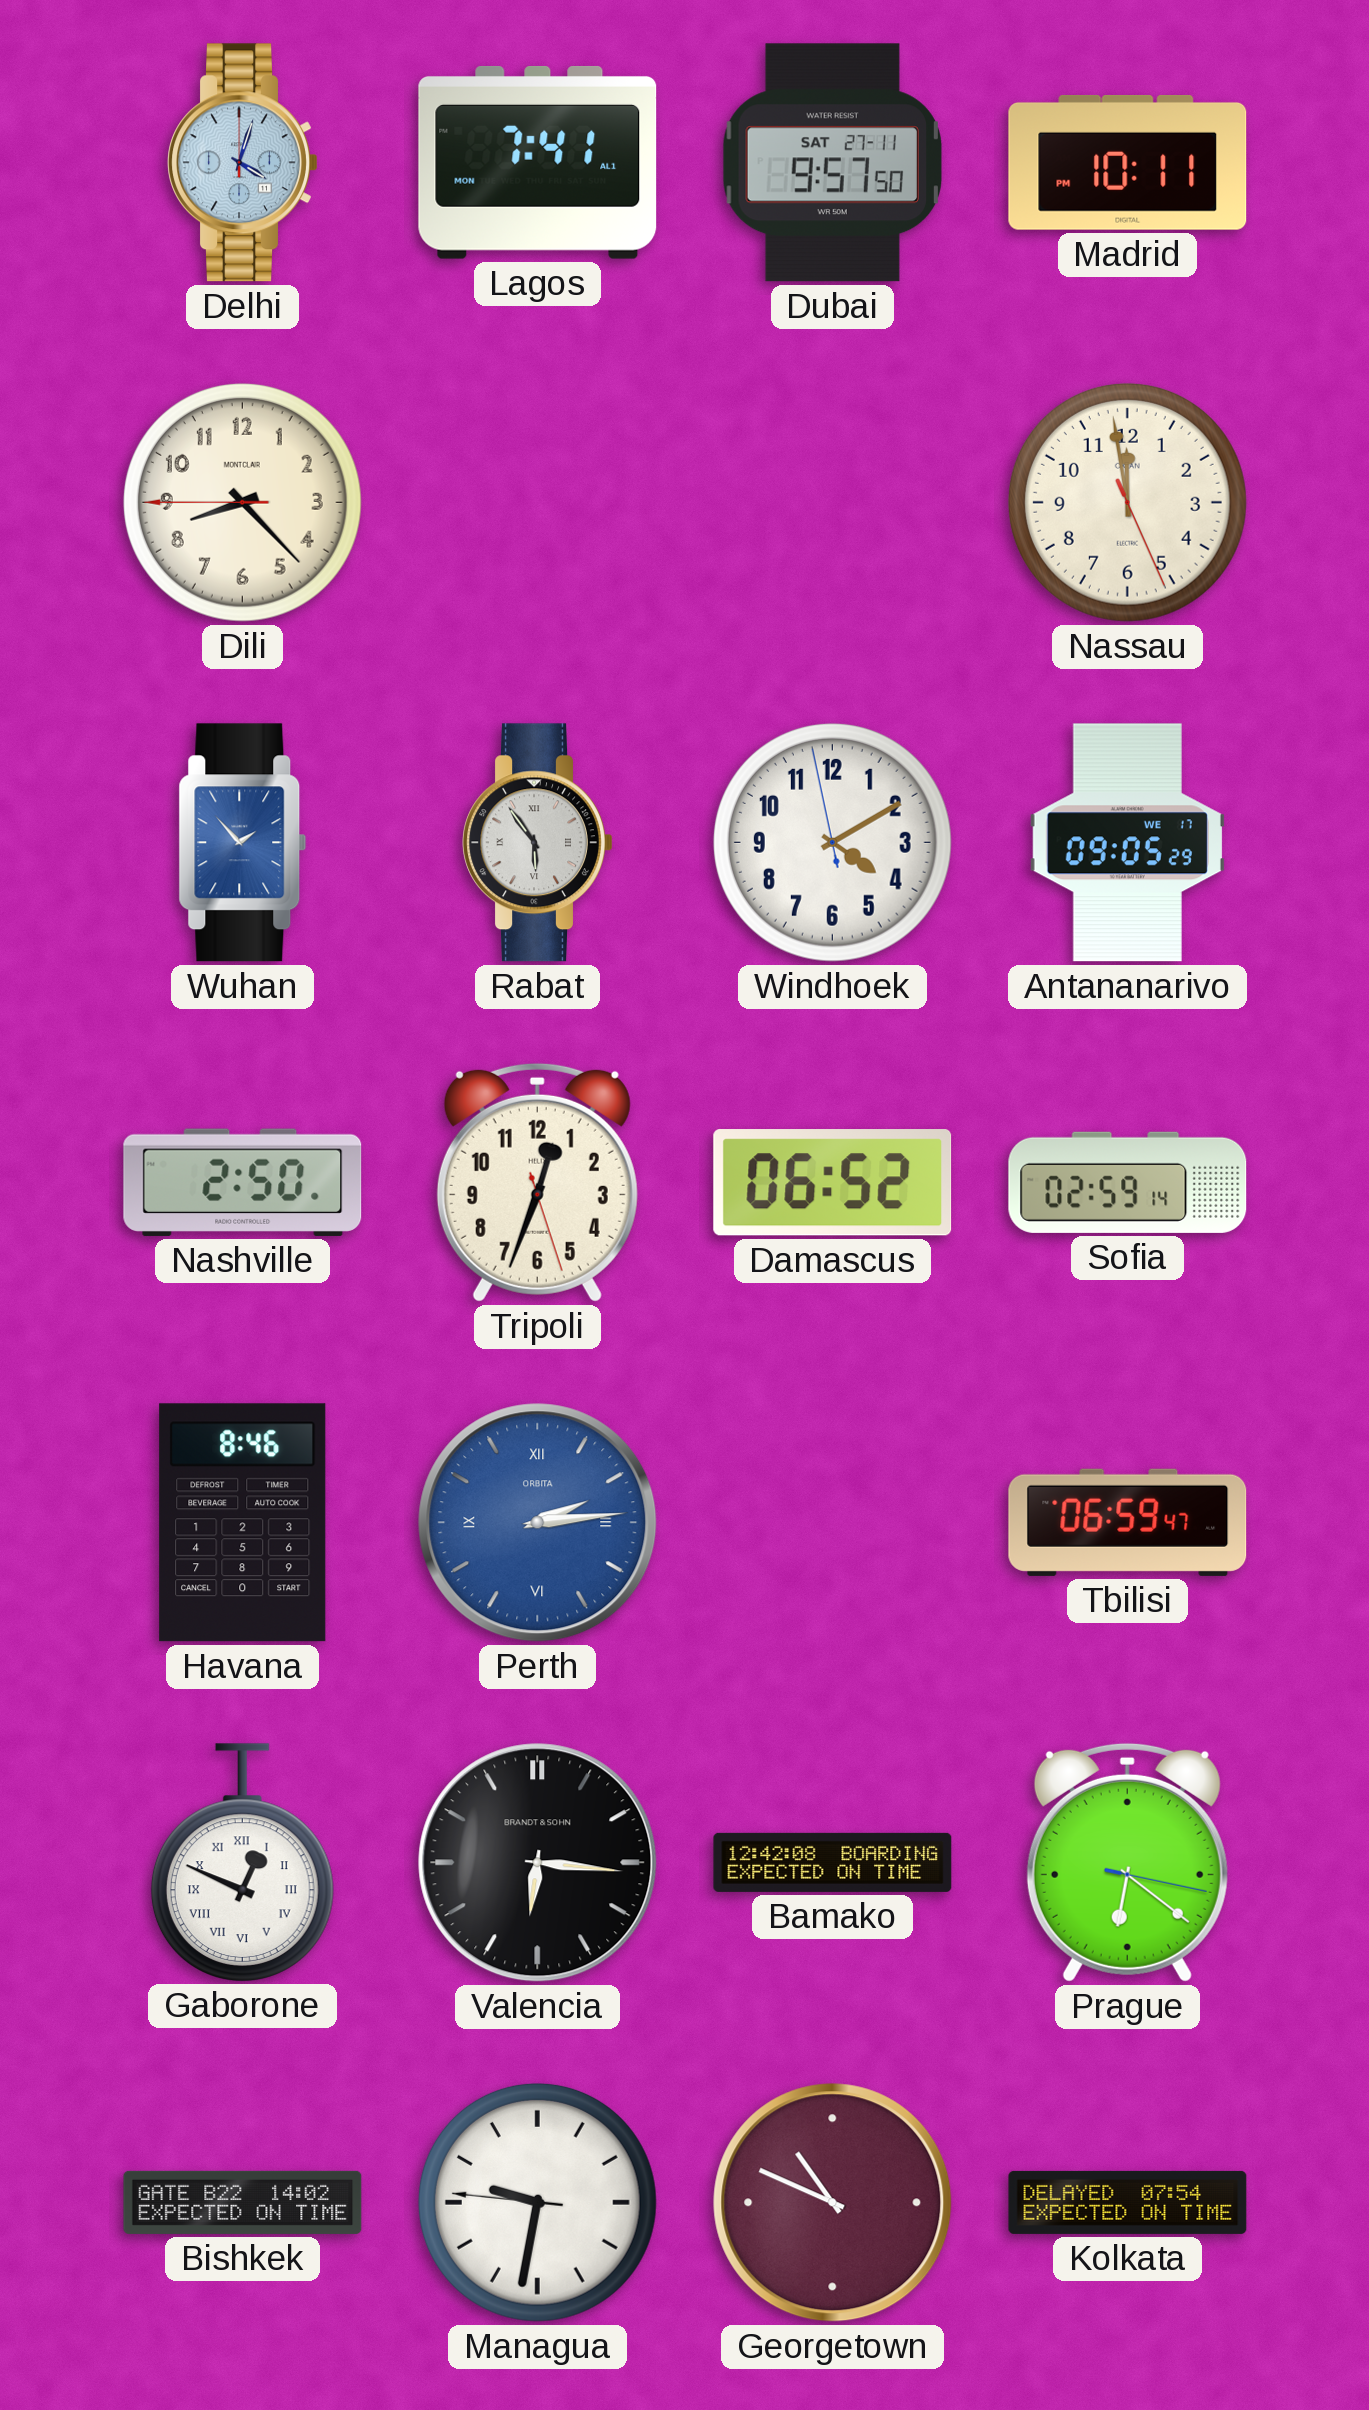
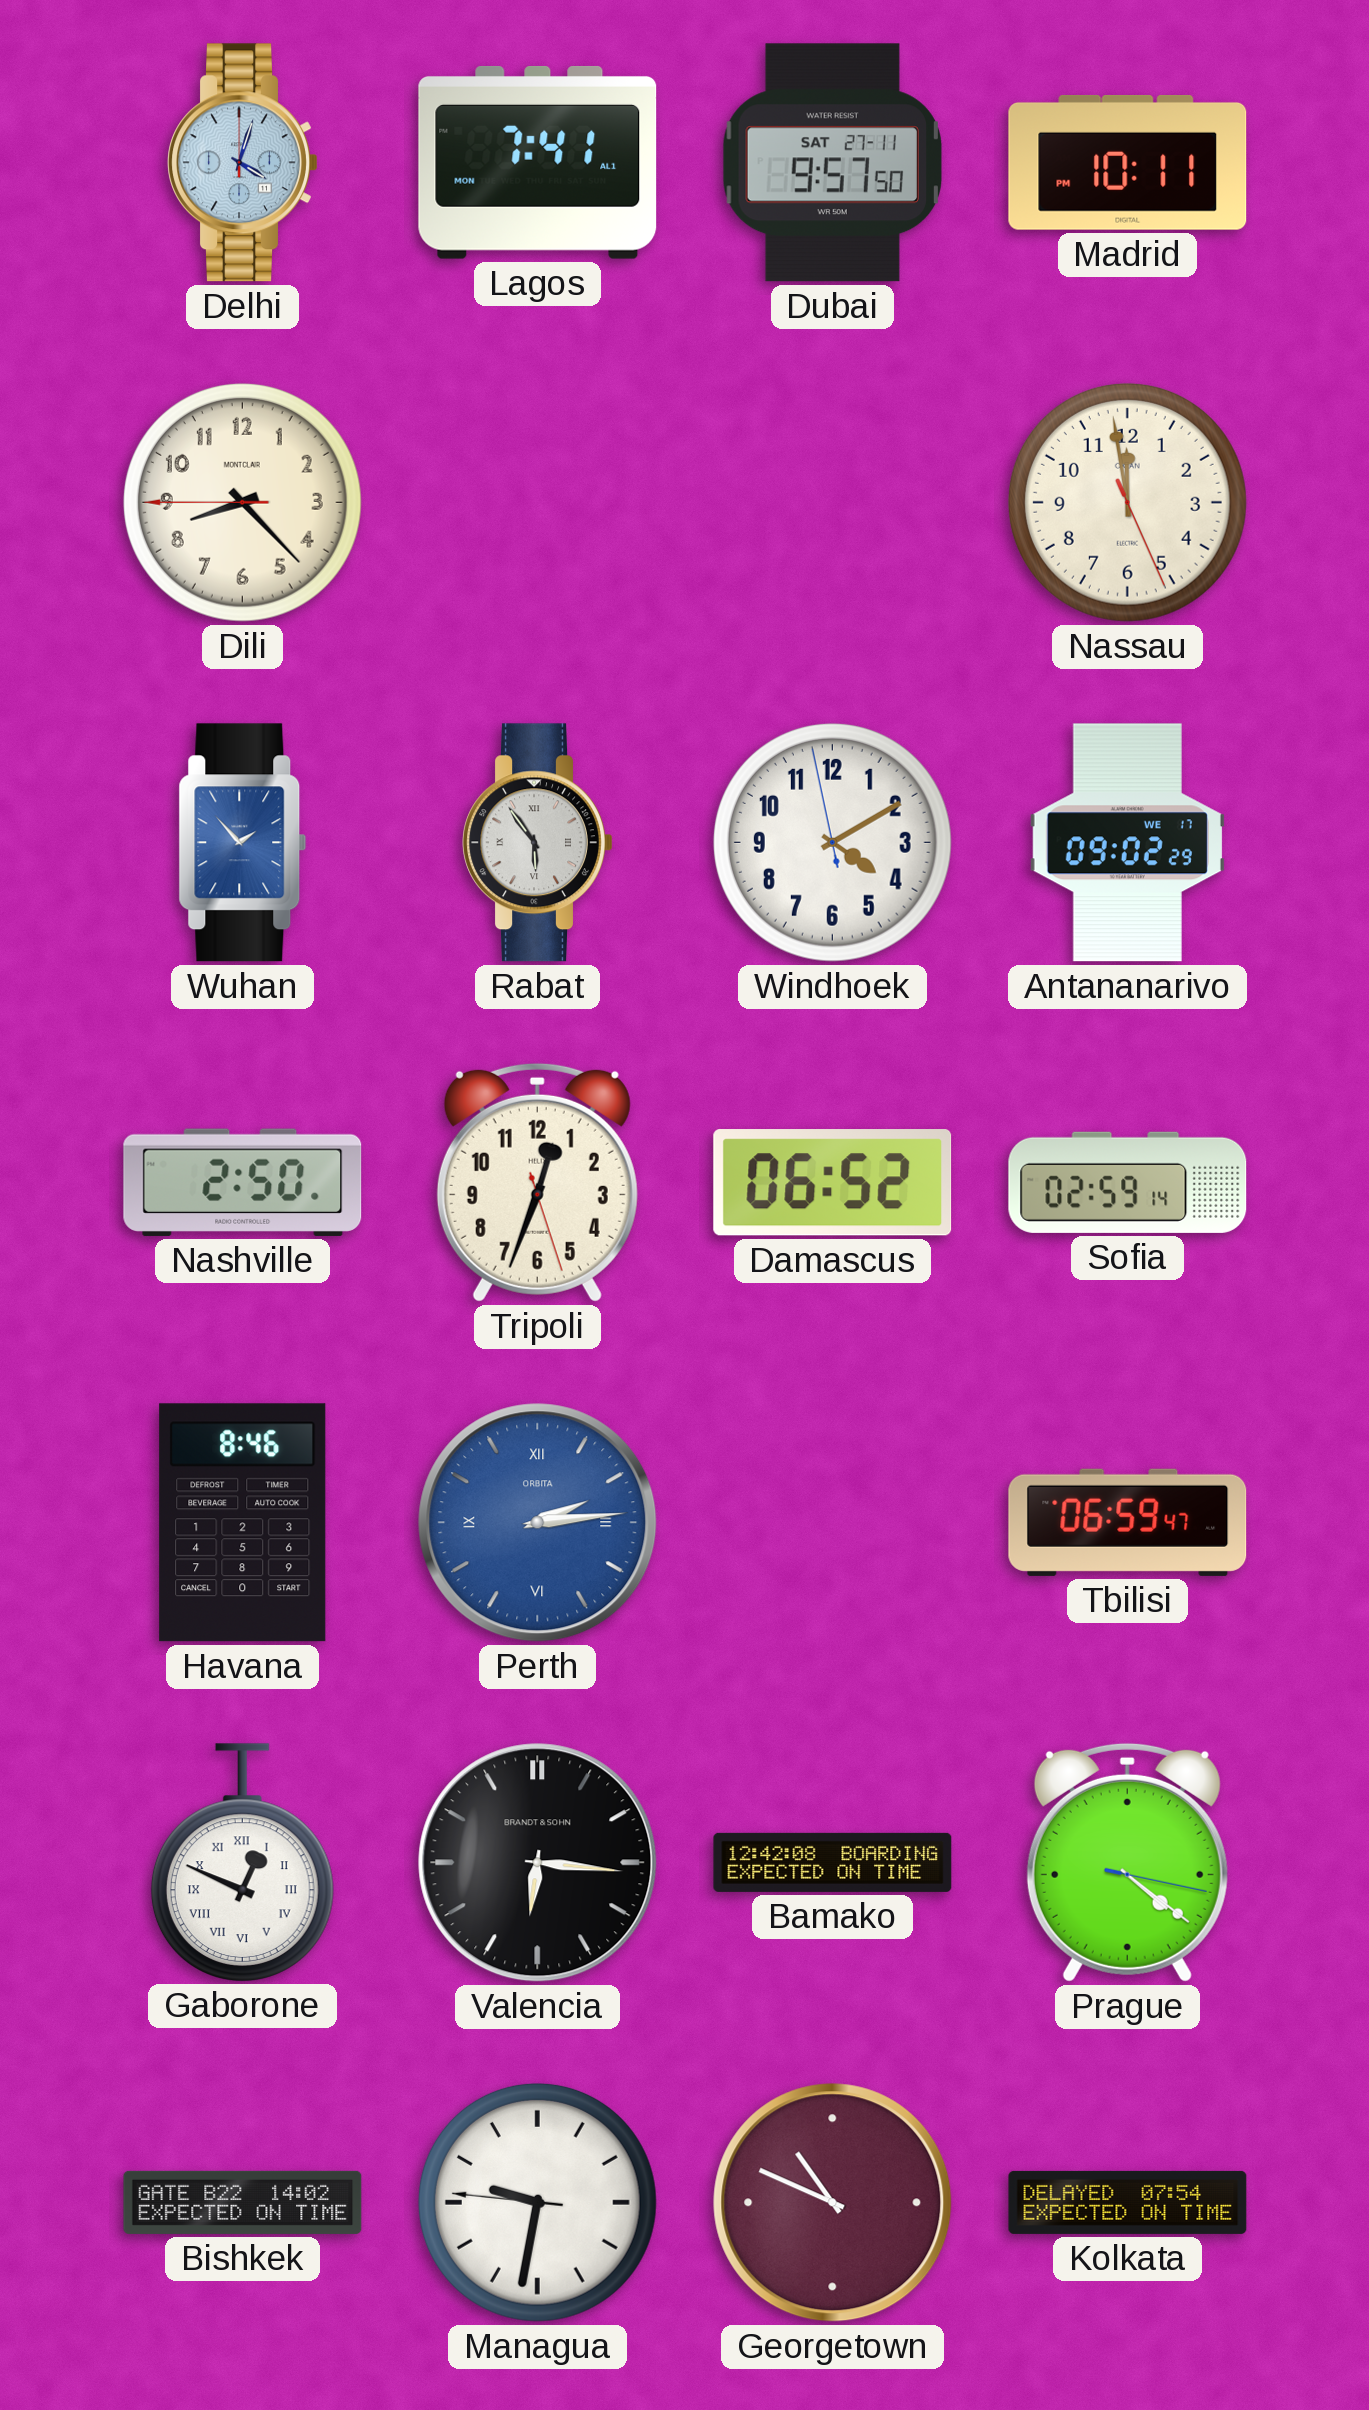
Antananarivo: 09:05 -> 09:02 (1127, 843)
Prague: 6:21 -> 4:21 (1127, 1862)
